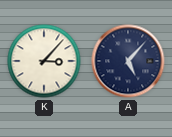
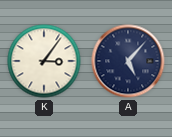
K: 3:07 -> 3:06 (44, 61)
